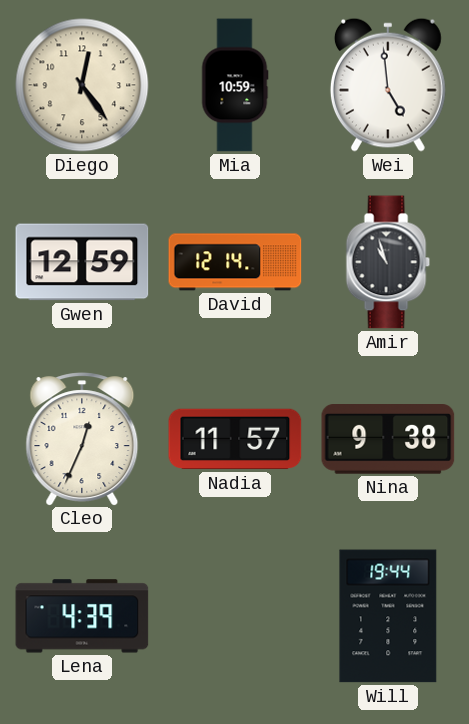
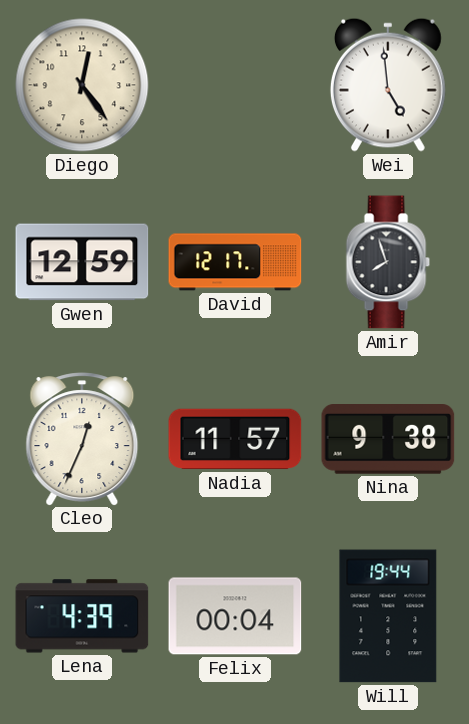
Mia: 10:59 -> none (235, 85)
David: 12:14 -> 12:17 (235, 262)
Amir: 10:57 -> 7:57 (388, 262)
Felix: none -> 00:04 (235, 616)
